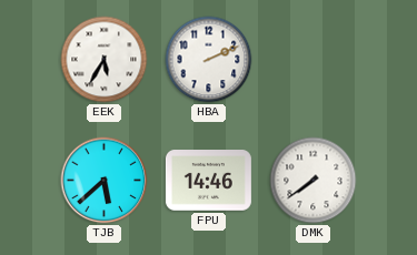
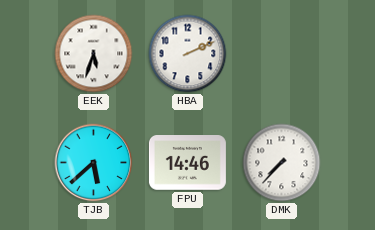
EEK: 5:35 -> 5:33 (94, 54)
DMK: 7:39 -> 7:37 (282, 163)
